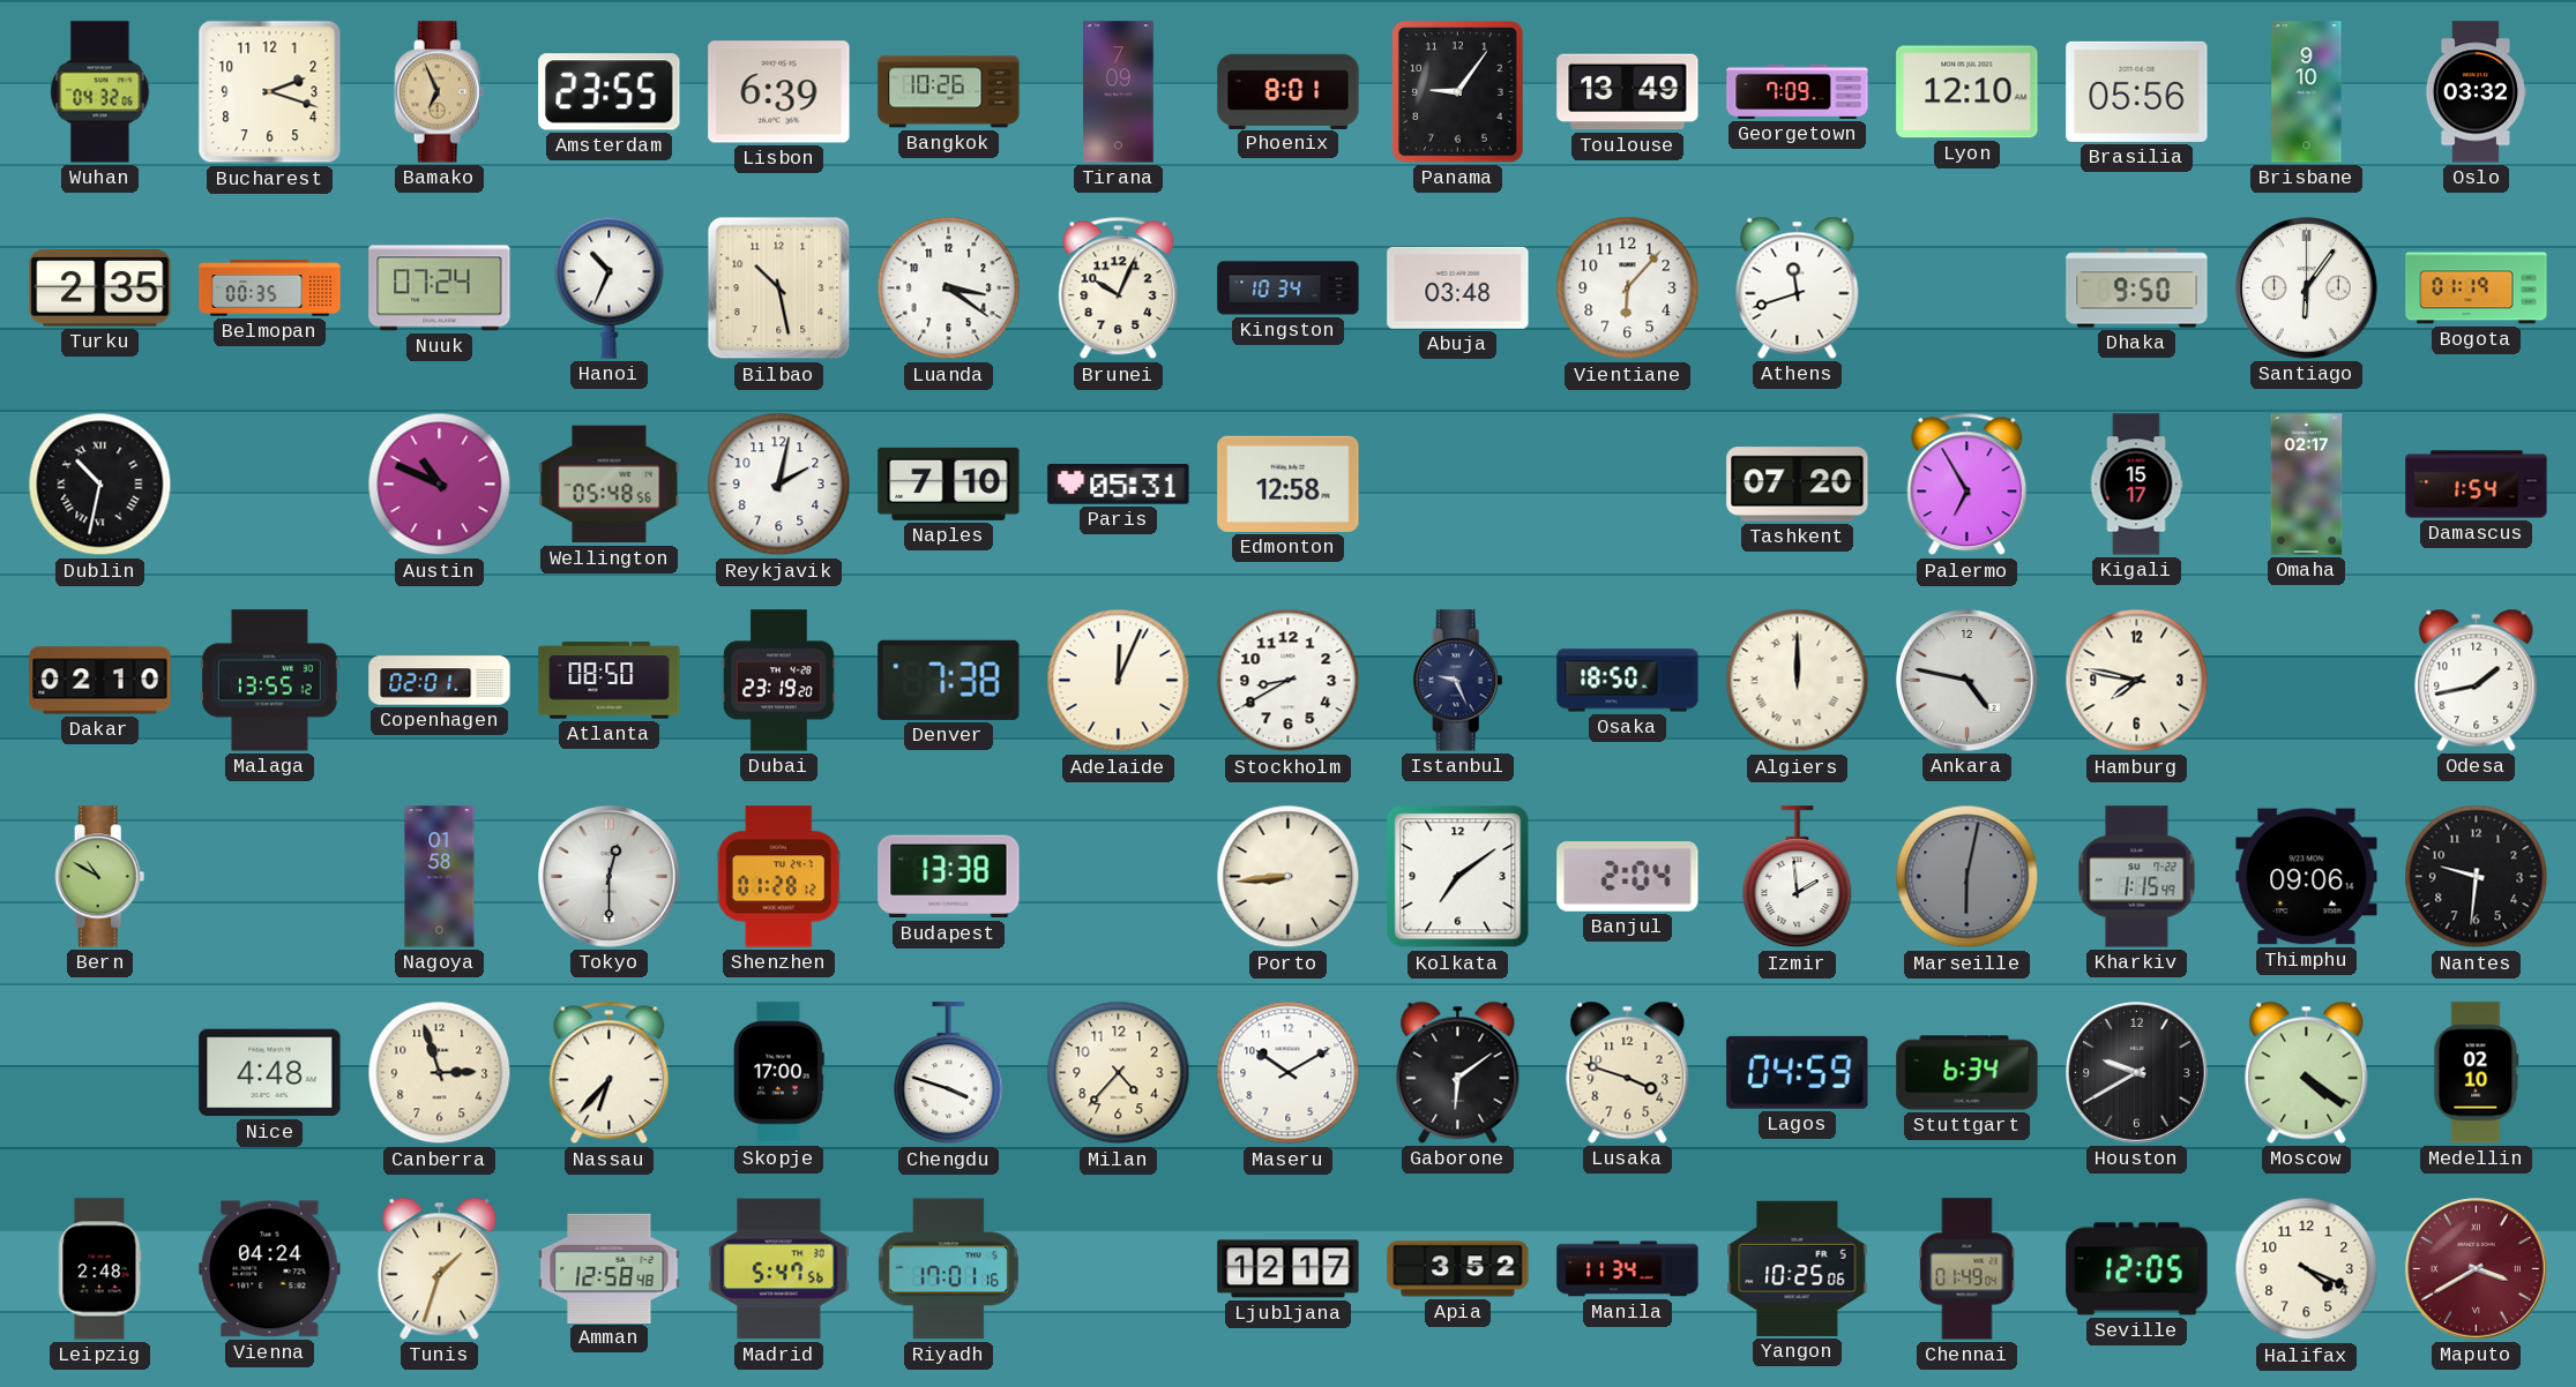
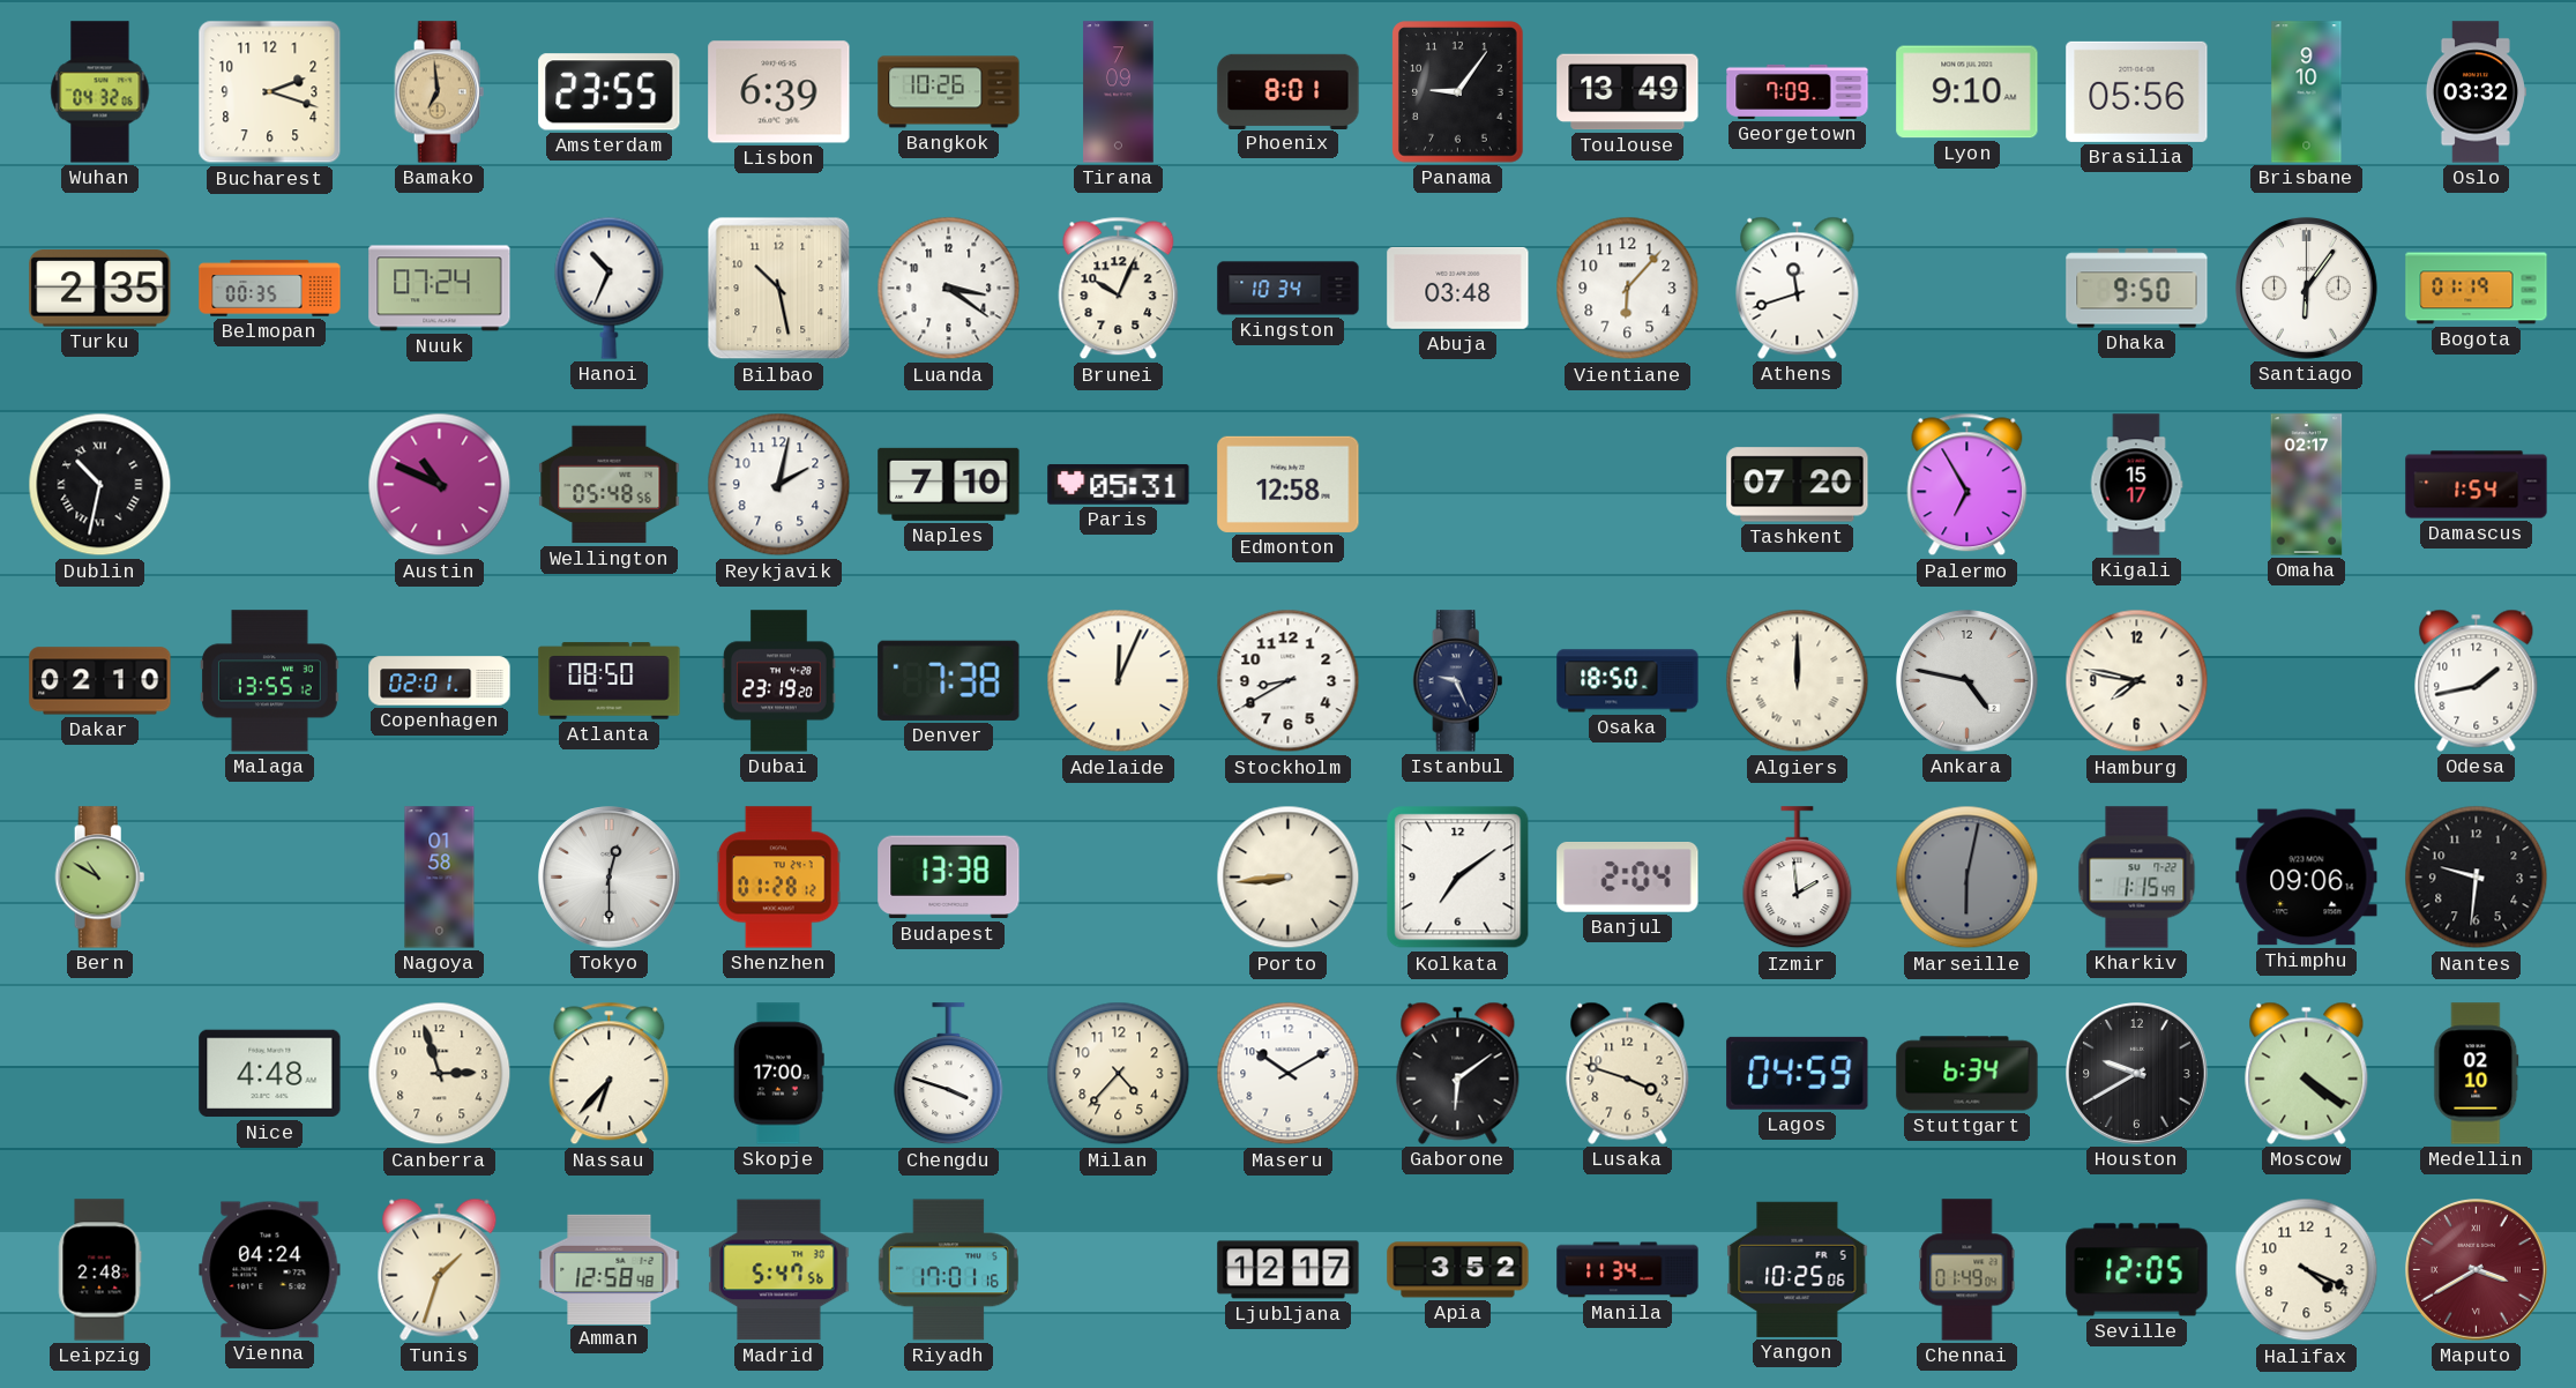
Bamako: 6:56 -> 6:59 (440, 92)
Lyon: 12:10 -> 9:10 (1968, 92)
